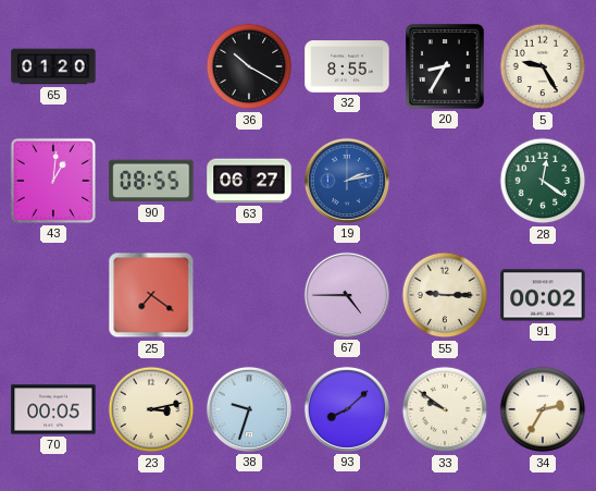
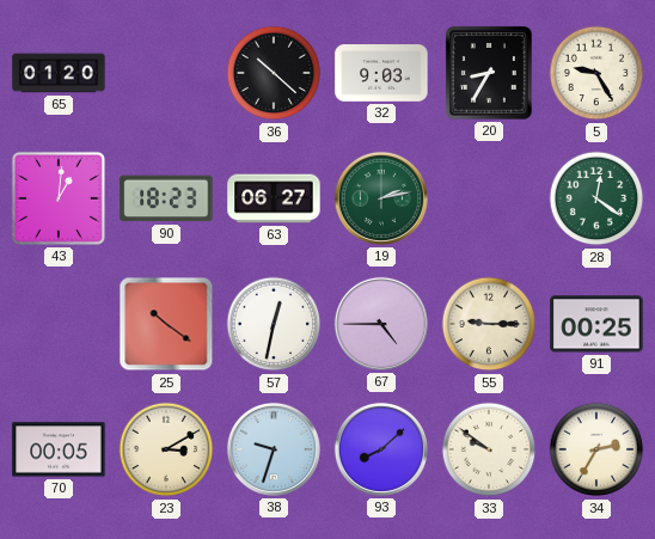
36: 10:20 -> 10:22 (274, 73)
32: 8:55 -> 9:03 (381, 73)
90: 08:55 -> 18:23 (166, 198)
19 dial: blue -> green (381, 198)
25: 7:21 -> 10:21 (166, 324)
57: none -> 12:32 (274, 324)
91: 00:02 -> 00:25 (596, 324)
23: 3:13 -> 3:10 (166, 449)
